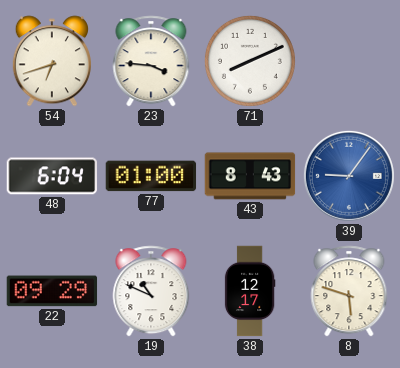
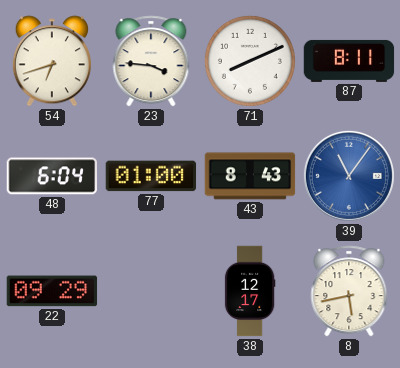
87: none -> 8:11 (349, 61)
39: 9:06 -> 11:06 (349, 176)
19: 10:49 -> none (151, 291)
8: 5:48 -> 5:43 (349, 291)
